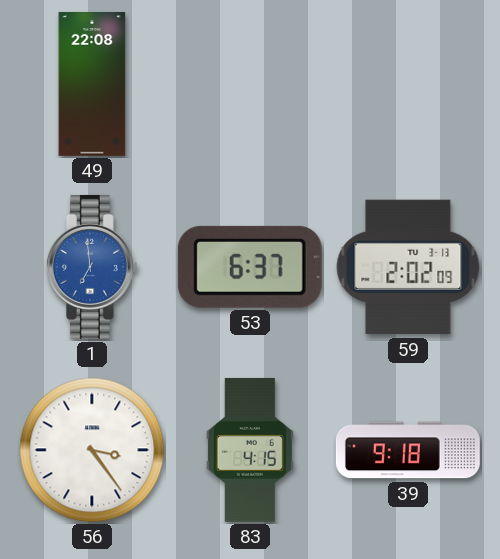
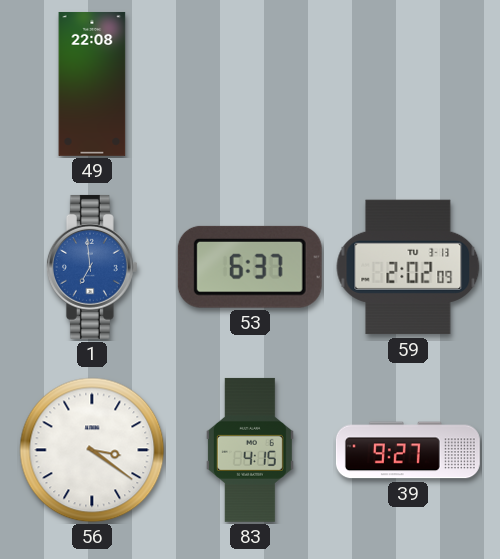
56: 3:24 -> 3:21 (92, 450)
39: 9:18 -> 9:27 (408, 450)
